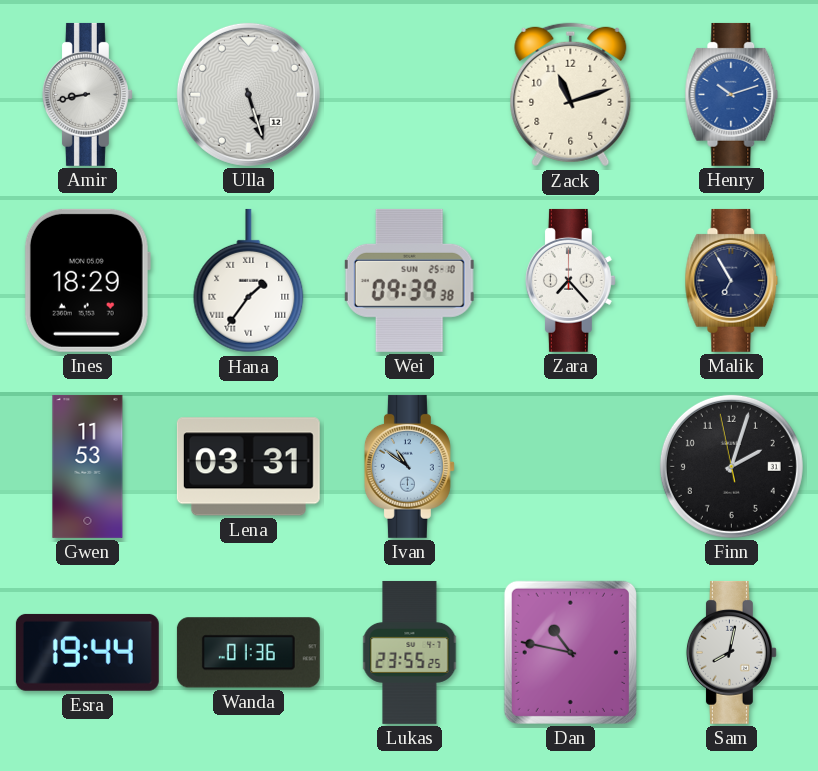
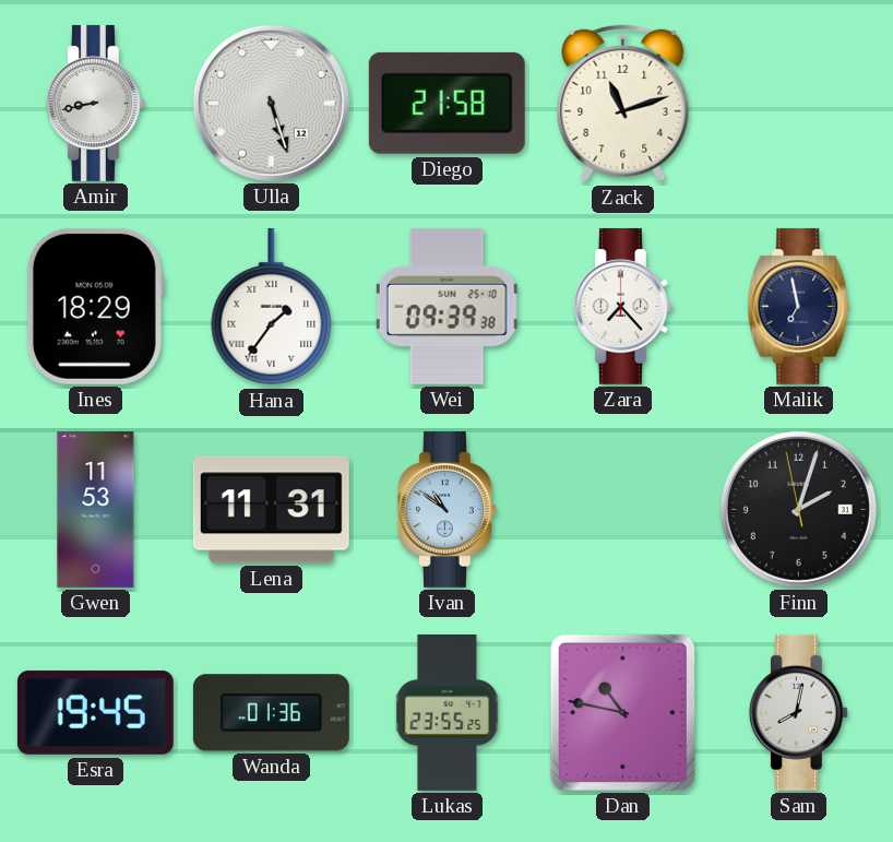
Diego: none -> 21:58 (446, 103)
Henry: 10:12 -> none (732, 94)
Malik: 6:55 -> 6:58 (799, 306)
Lena: 03:31 -> 11:31 (271, 510)
Esra: 19:44 -> 19:45 (95, 712)
